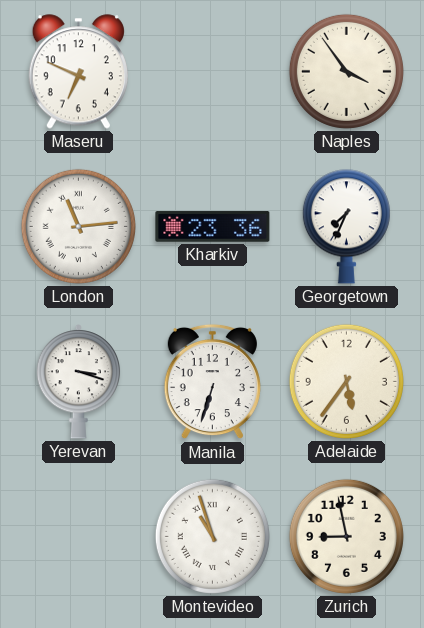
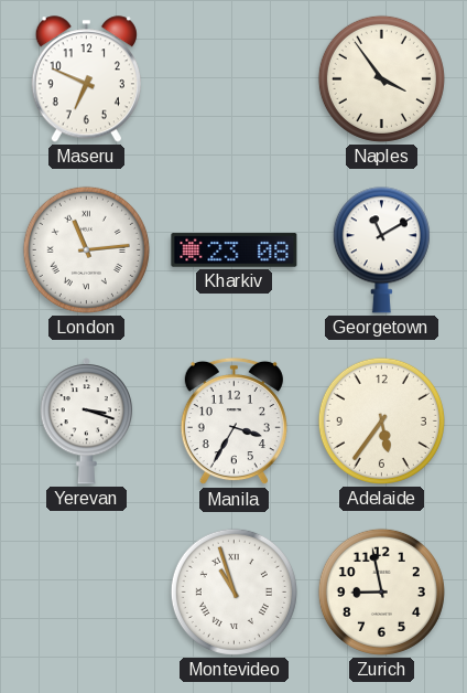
Kharkiv: 23:36 -> 23:08 (235, 250)
Georgetown: 7:34 -> 11:10 (381, 250)
Manila: 6:33 -> 3:35 (233, 422)
